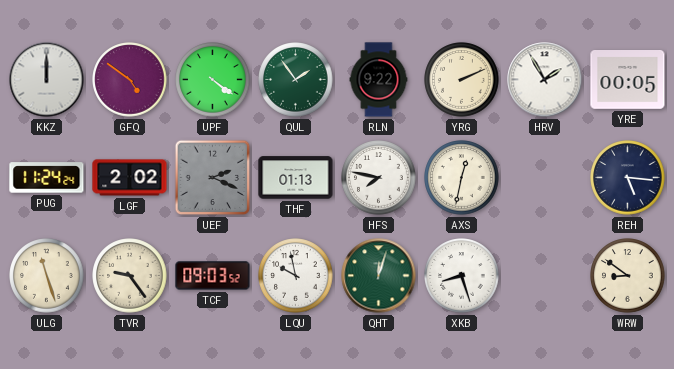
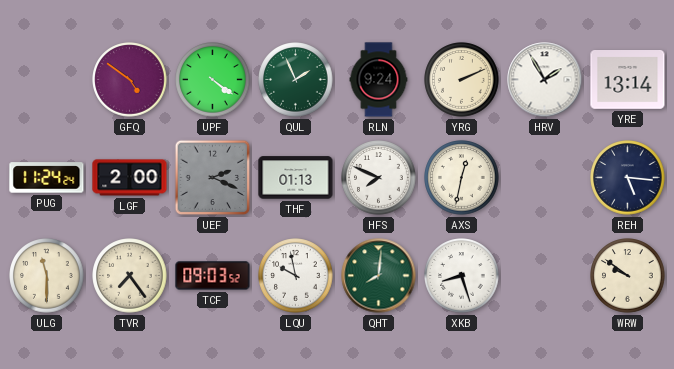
KKZ: 12:00 -> none (47, 80)
QUL: 1:54 -> 1:56 (296, 80)
RLN: 9:22 -> 9:24 (379, 80)
YRE: 00:05 -> 13:14 (628, 80)
LGF: 2:02 -> 2:00 (130, 178)
HFS: 7:47 -> 7:49 (379, 178)
ULG: 11:27 -> 11:30 (47, 276)
TVR: 9:24 -> 7:24 (130, 276)
QHT: 12:03 -> 8:01 (379, 276)
WRW: 8:51 -> 9:51 (628, 276)
